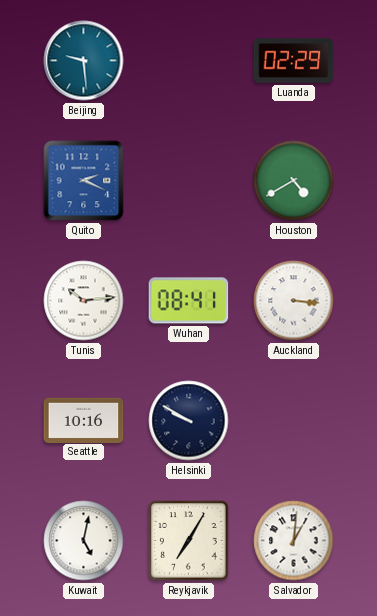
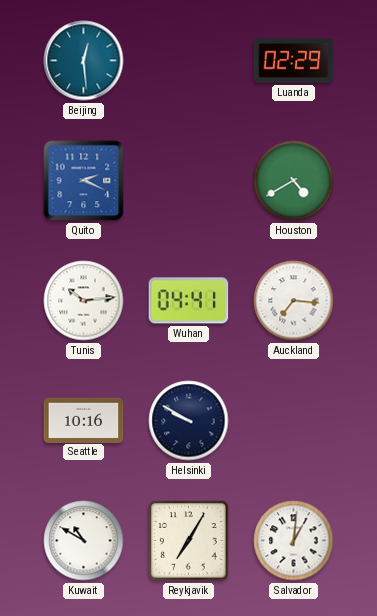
Beijing: 9:29 -> 12:29 (84, 61)
Wuhan: 08:41 -> 04:41 (189, 301)
Auckland: 3:16 -> 7:16 (294, 301)
Kuwait: 5:02 -> 10:50 (84, 541)
